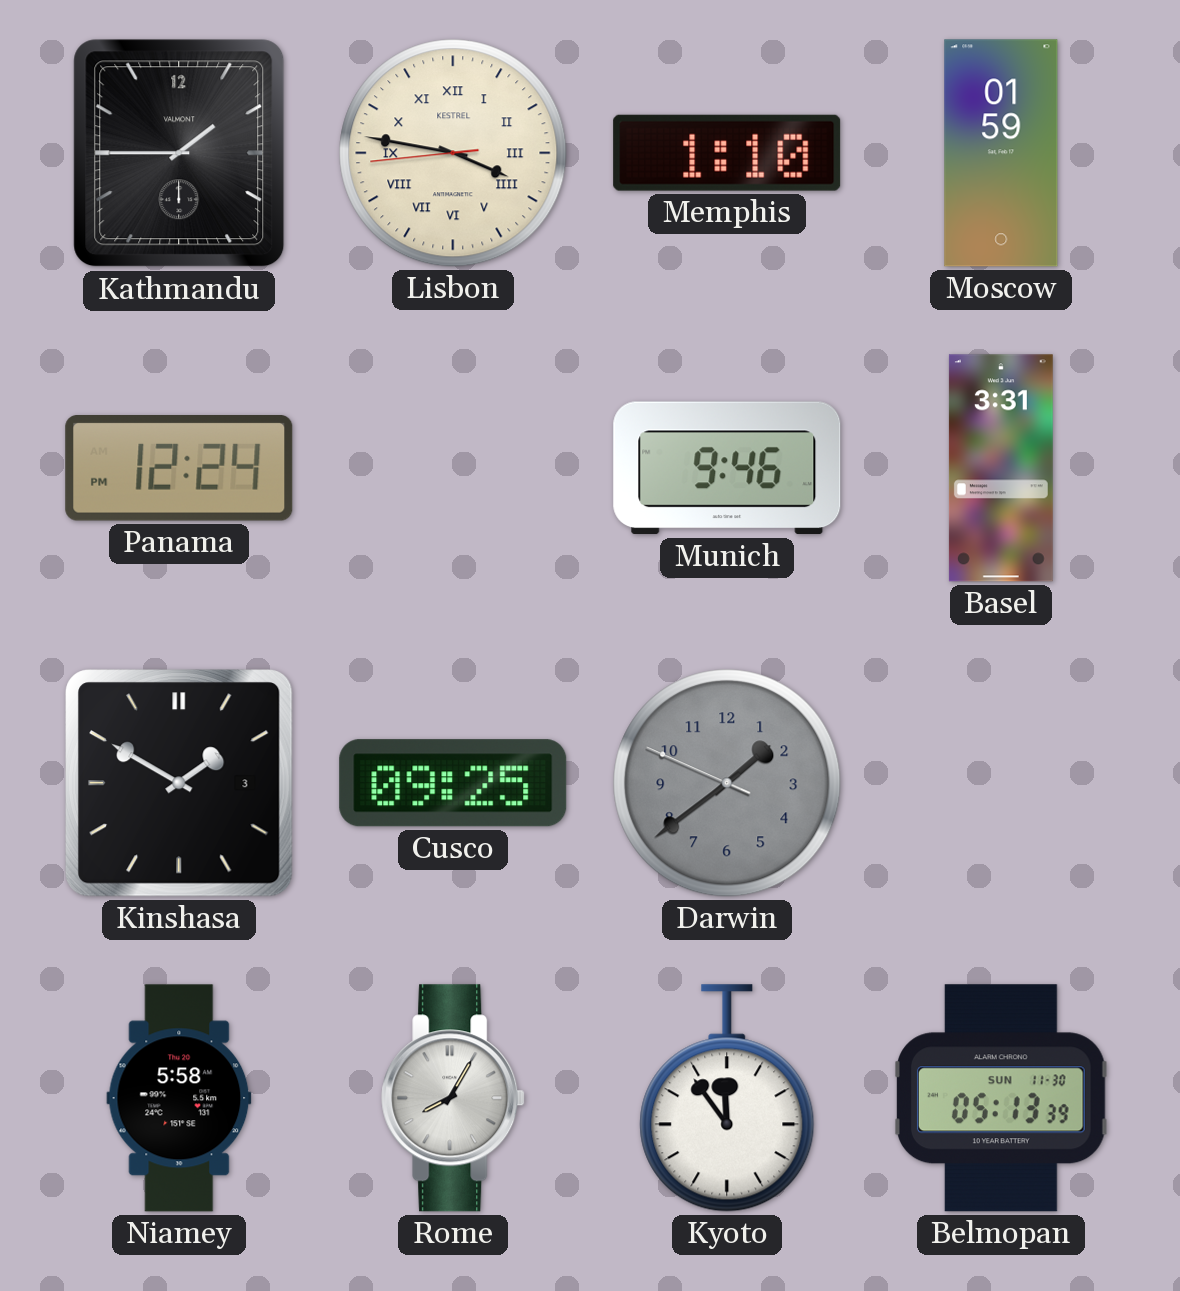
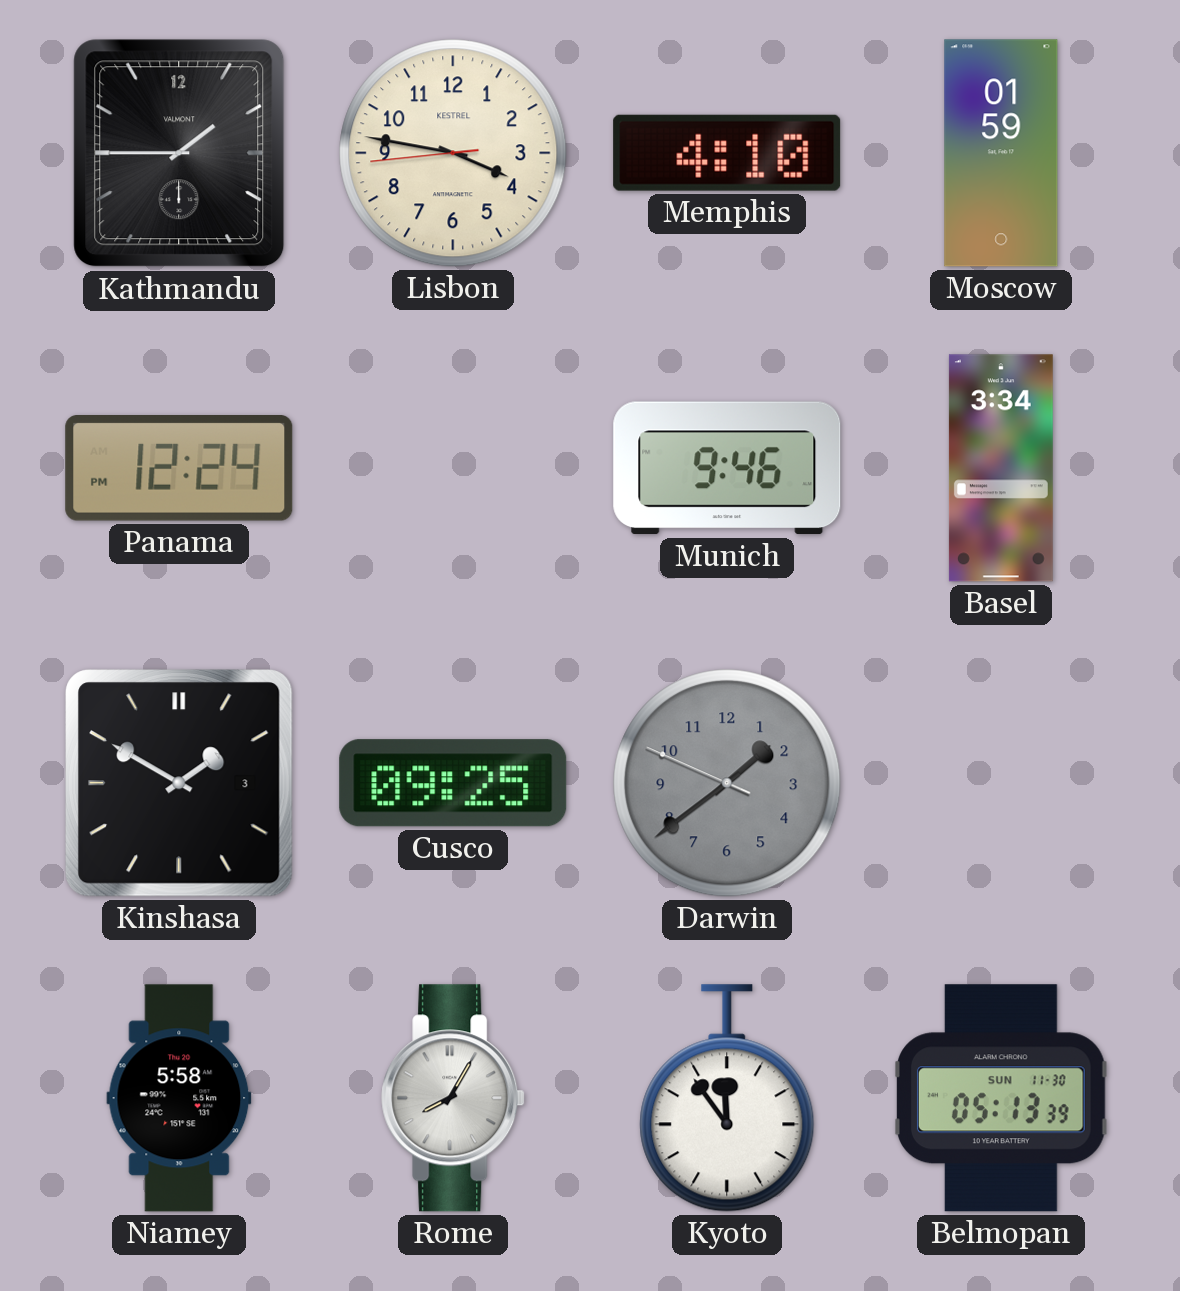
Lisbon numerals: Roman -> Arabic (453, 153)
Memphis: 1:10 -> 4:10 (727, 153)
Basel: 3:31 -> 3:34 (1001, 468)
